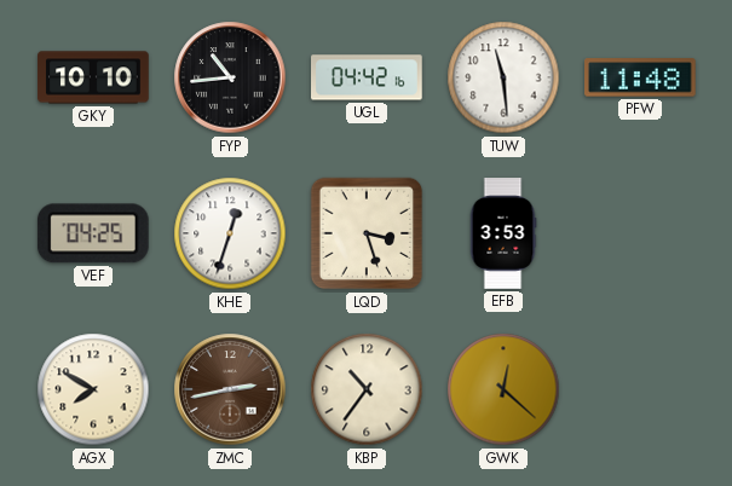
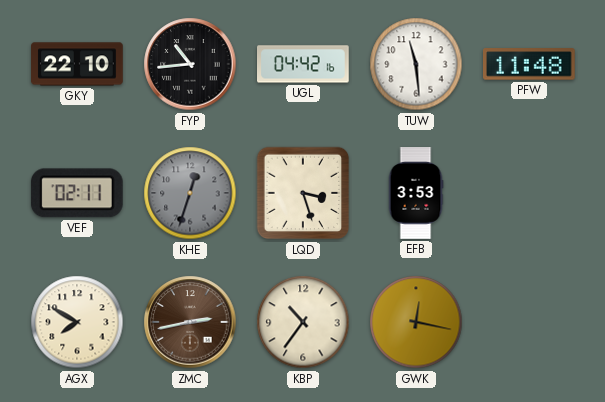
GKY: 10:10 -> 22:10 (77, 64)
VEF: 04:25 -> 02:11 (77, 193)
KHE dial: white -> grey (190, 193)
GWK: 12:22 -> 12:17 (416, 322)
